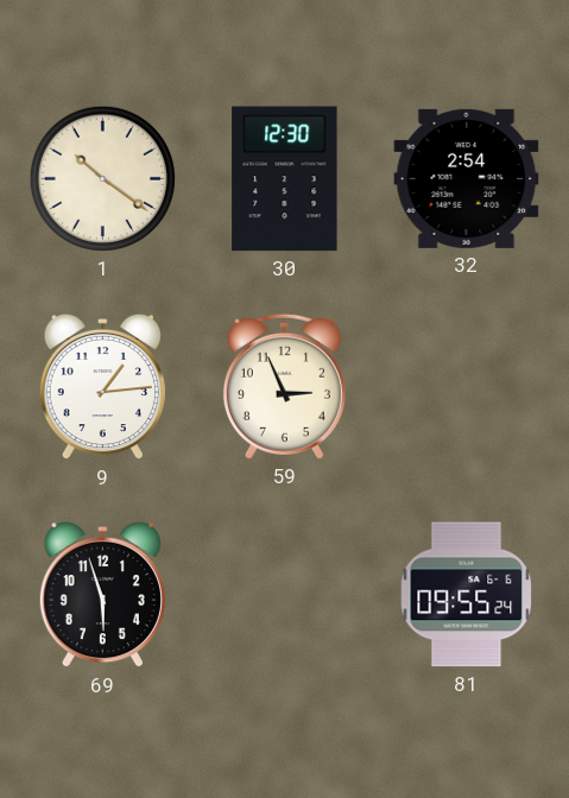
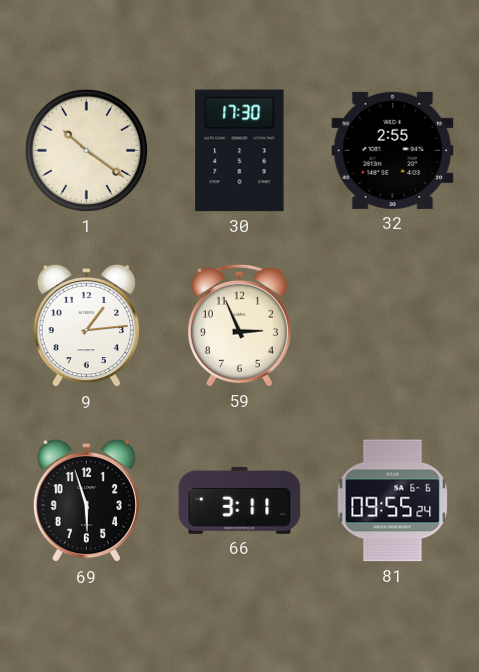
30: 12:30 -> 17:30 (240, 151)
32: 2:54 -> 2:55 (393, 150)
66: none -> 3:11 (240, 500)
